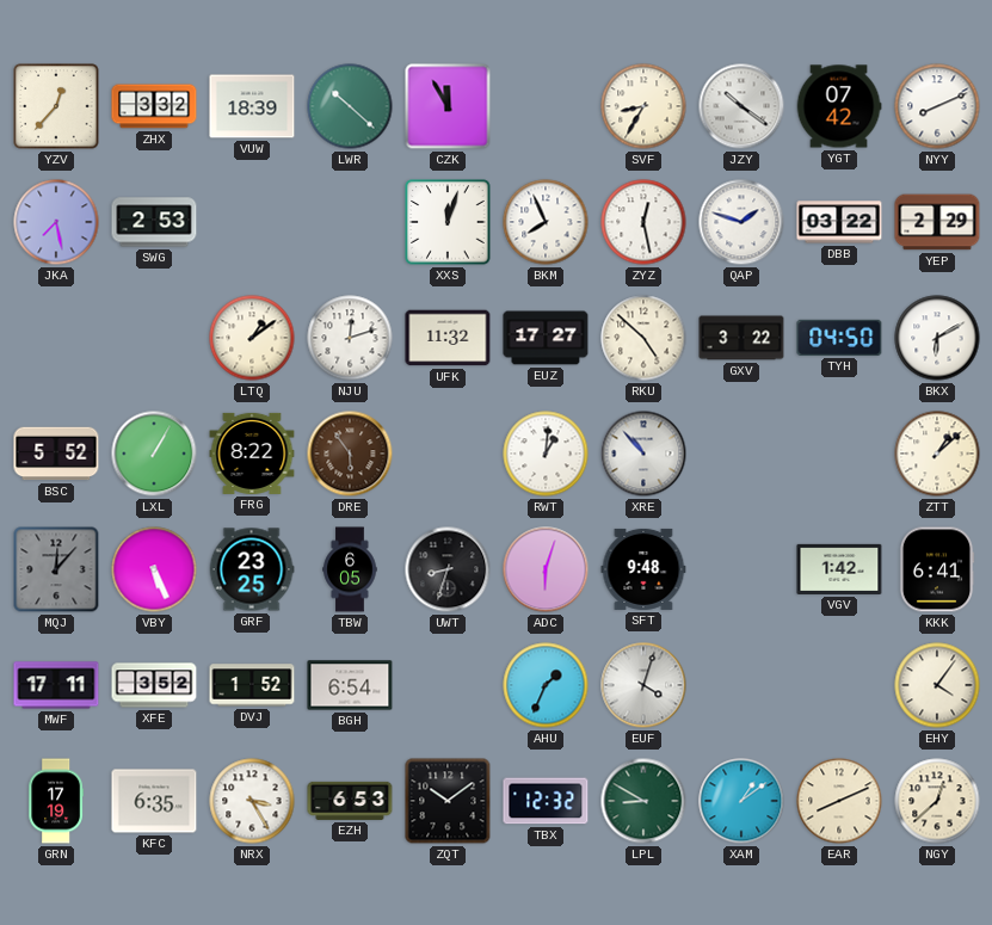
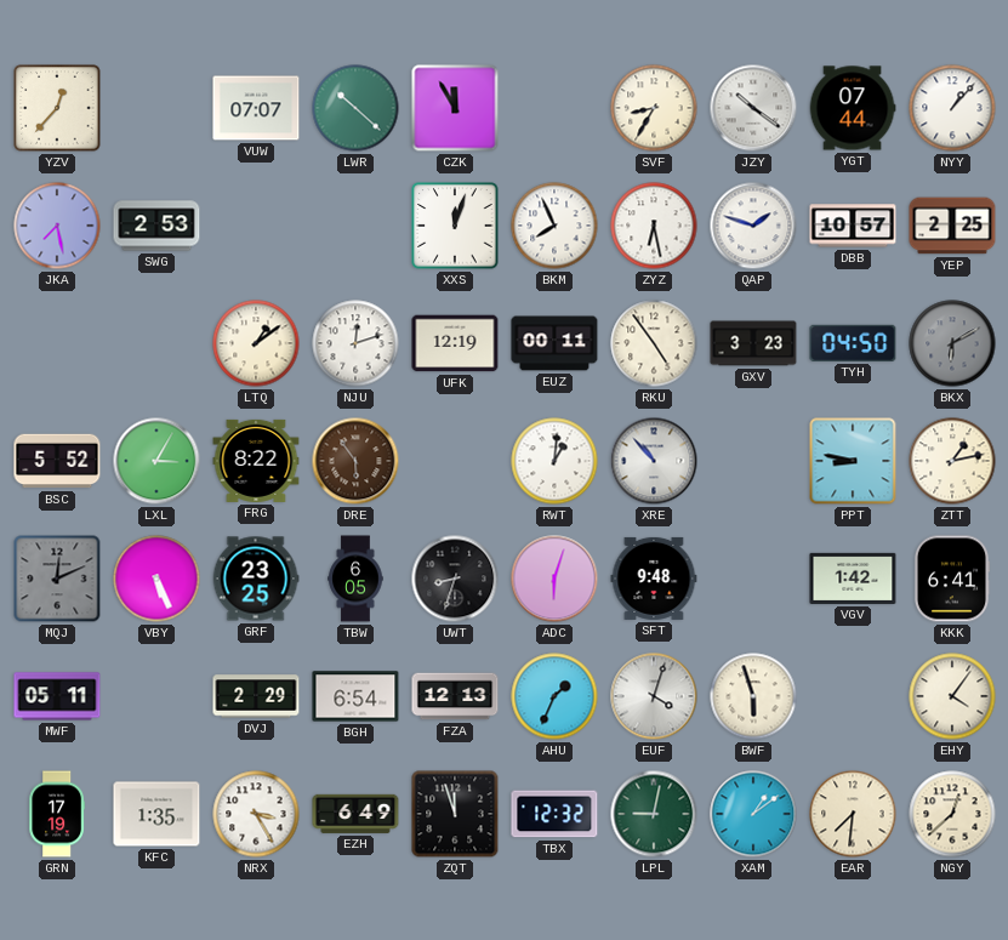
ZHX: 3:32 -> none (154, 106)
VUW: 18:39 -> 07:07 (256, 108)
YGT: 07:42 -> 07:44 (853, 108)
NYY: 8:11 -> 1:07 (952, 108)
ZYZ: 12:28 -> 6:28 (654, 226)
DBB: 03:22 -> 10:57 (853, 226)
YEP: 2:29 -> 2:25 (952, 226)
UFK: 11:32 -> 12:19 (455, 343)
EUZ: 17:27 -> 00:11 (554, 343)
RKU: 4:52 -> 4:54 (654, 343)
GXV: 3:22 -> 3:23 (753, 343)
BKX dial: white -> grey (952, 343)
LXL: 1:05 -> 3:05 (156, 461)
PPT: none -> 8:47 (853, 461)
ZTT: 1:08 -> 1:13 (952, 461)
MQJ: 12:07 -> 12:11 (57, 579)
MWF: 17:11 -> 05:11 (57, 696)
XFE: 3:52 -> none (154, 685)
DVJ: 1:52 -> 2:29 (256, 696)
FZA: none -> 12:13 (455, 696)
BWF: none -> 5:57 (753, 696)
KFC: 6:35 -> 1:35 (156, 814)
EZH: 6:53 -> 6:49 (355, 814)
ZQT: 10:09 -> 11:57 (455, 814)
LPL: 8:50 -> 9:02 (654, 814)
EAR: 8:11 -> 7:31 (853, 814)
